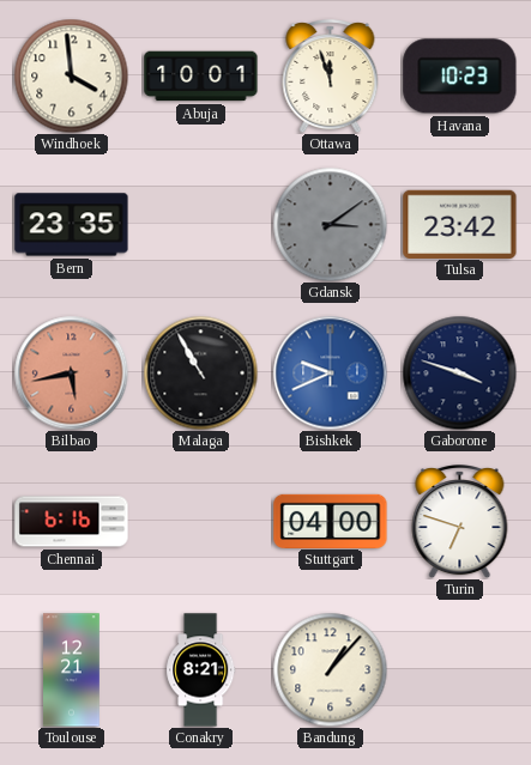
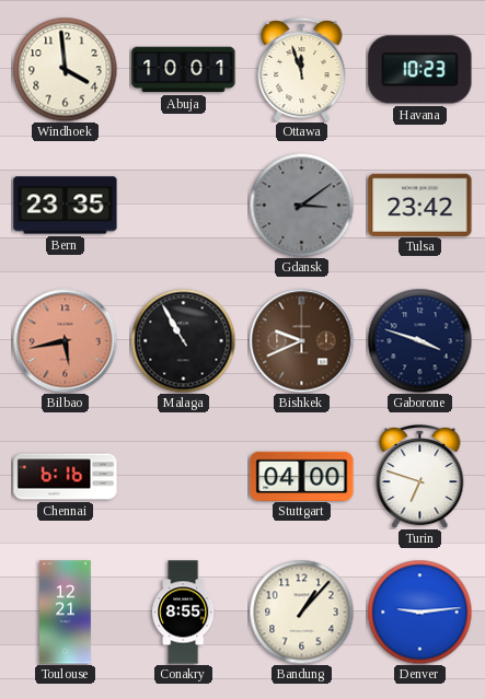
Bishkek dial: blue -> brown (301, 340)
Conakry: 8:21 -> 8:55 (184, 613)
Denver: none -> 9:14 (419, 611)
